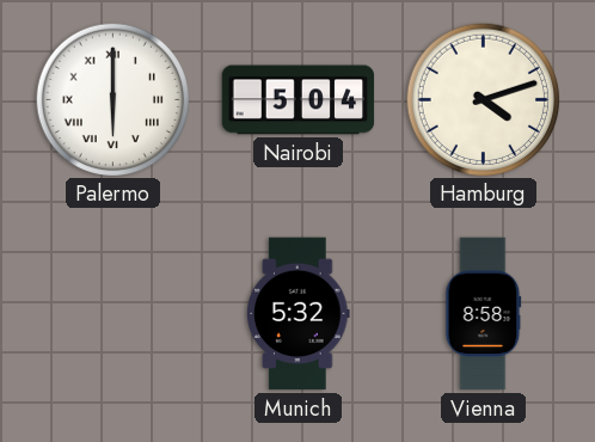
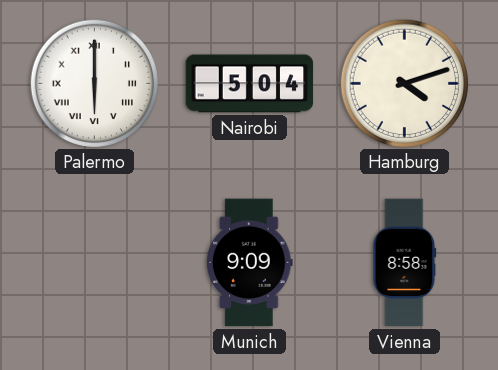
Munich: 5:32 -> 9:09 (250, 263)
